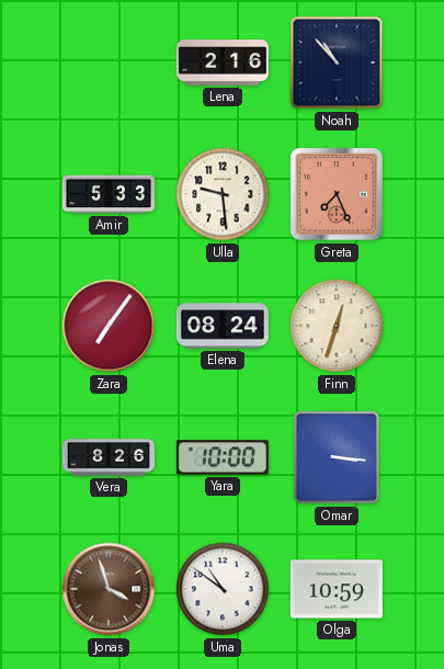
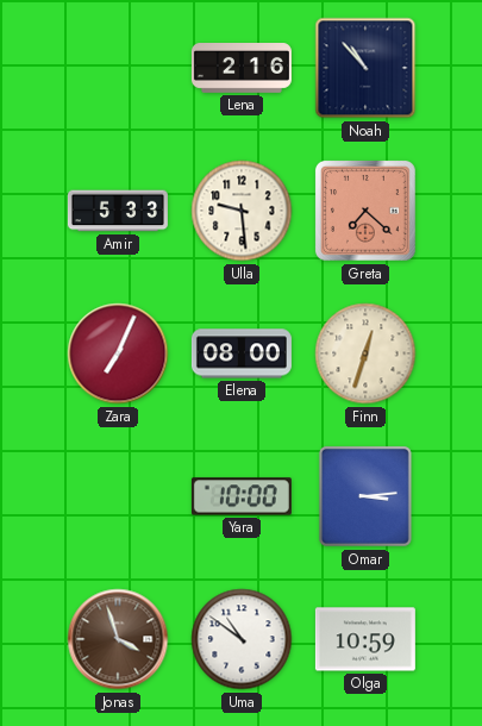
Greta: 7:26 -> 7:22 (367, 211)
Zara: 7:06 -> 7:04 (118, 353)
Elena: 08:24 -> 08:00 (242, 353)
Vera: 8:26 -> none (109, 457)
Omar: 3:16 -> 3:14 (365, 496)
